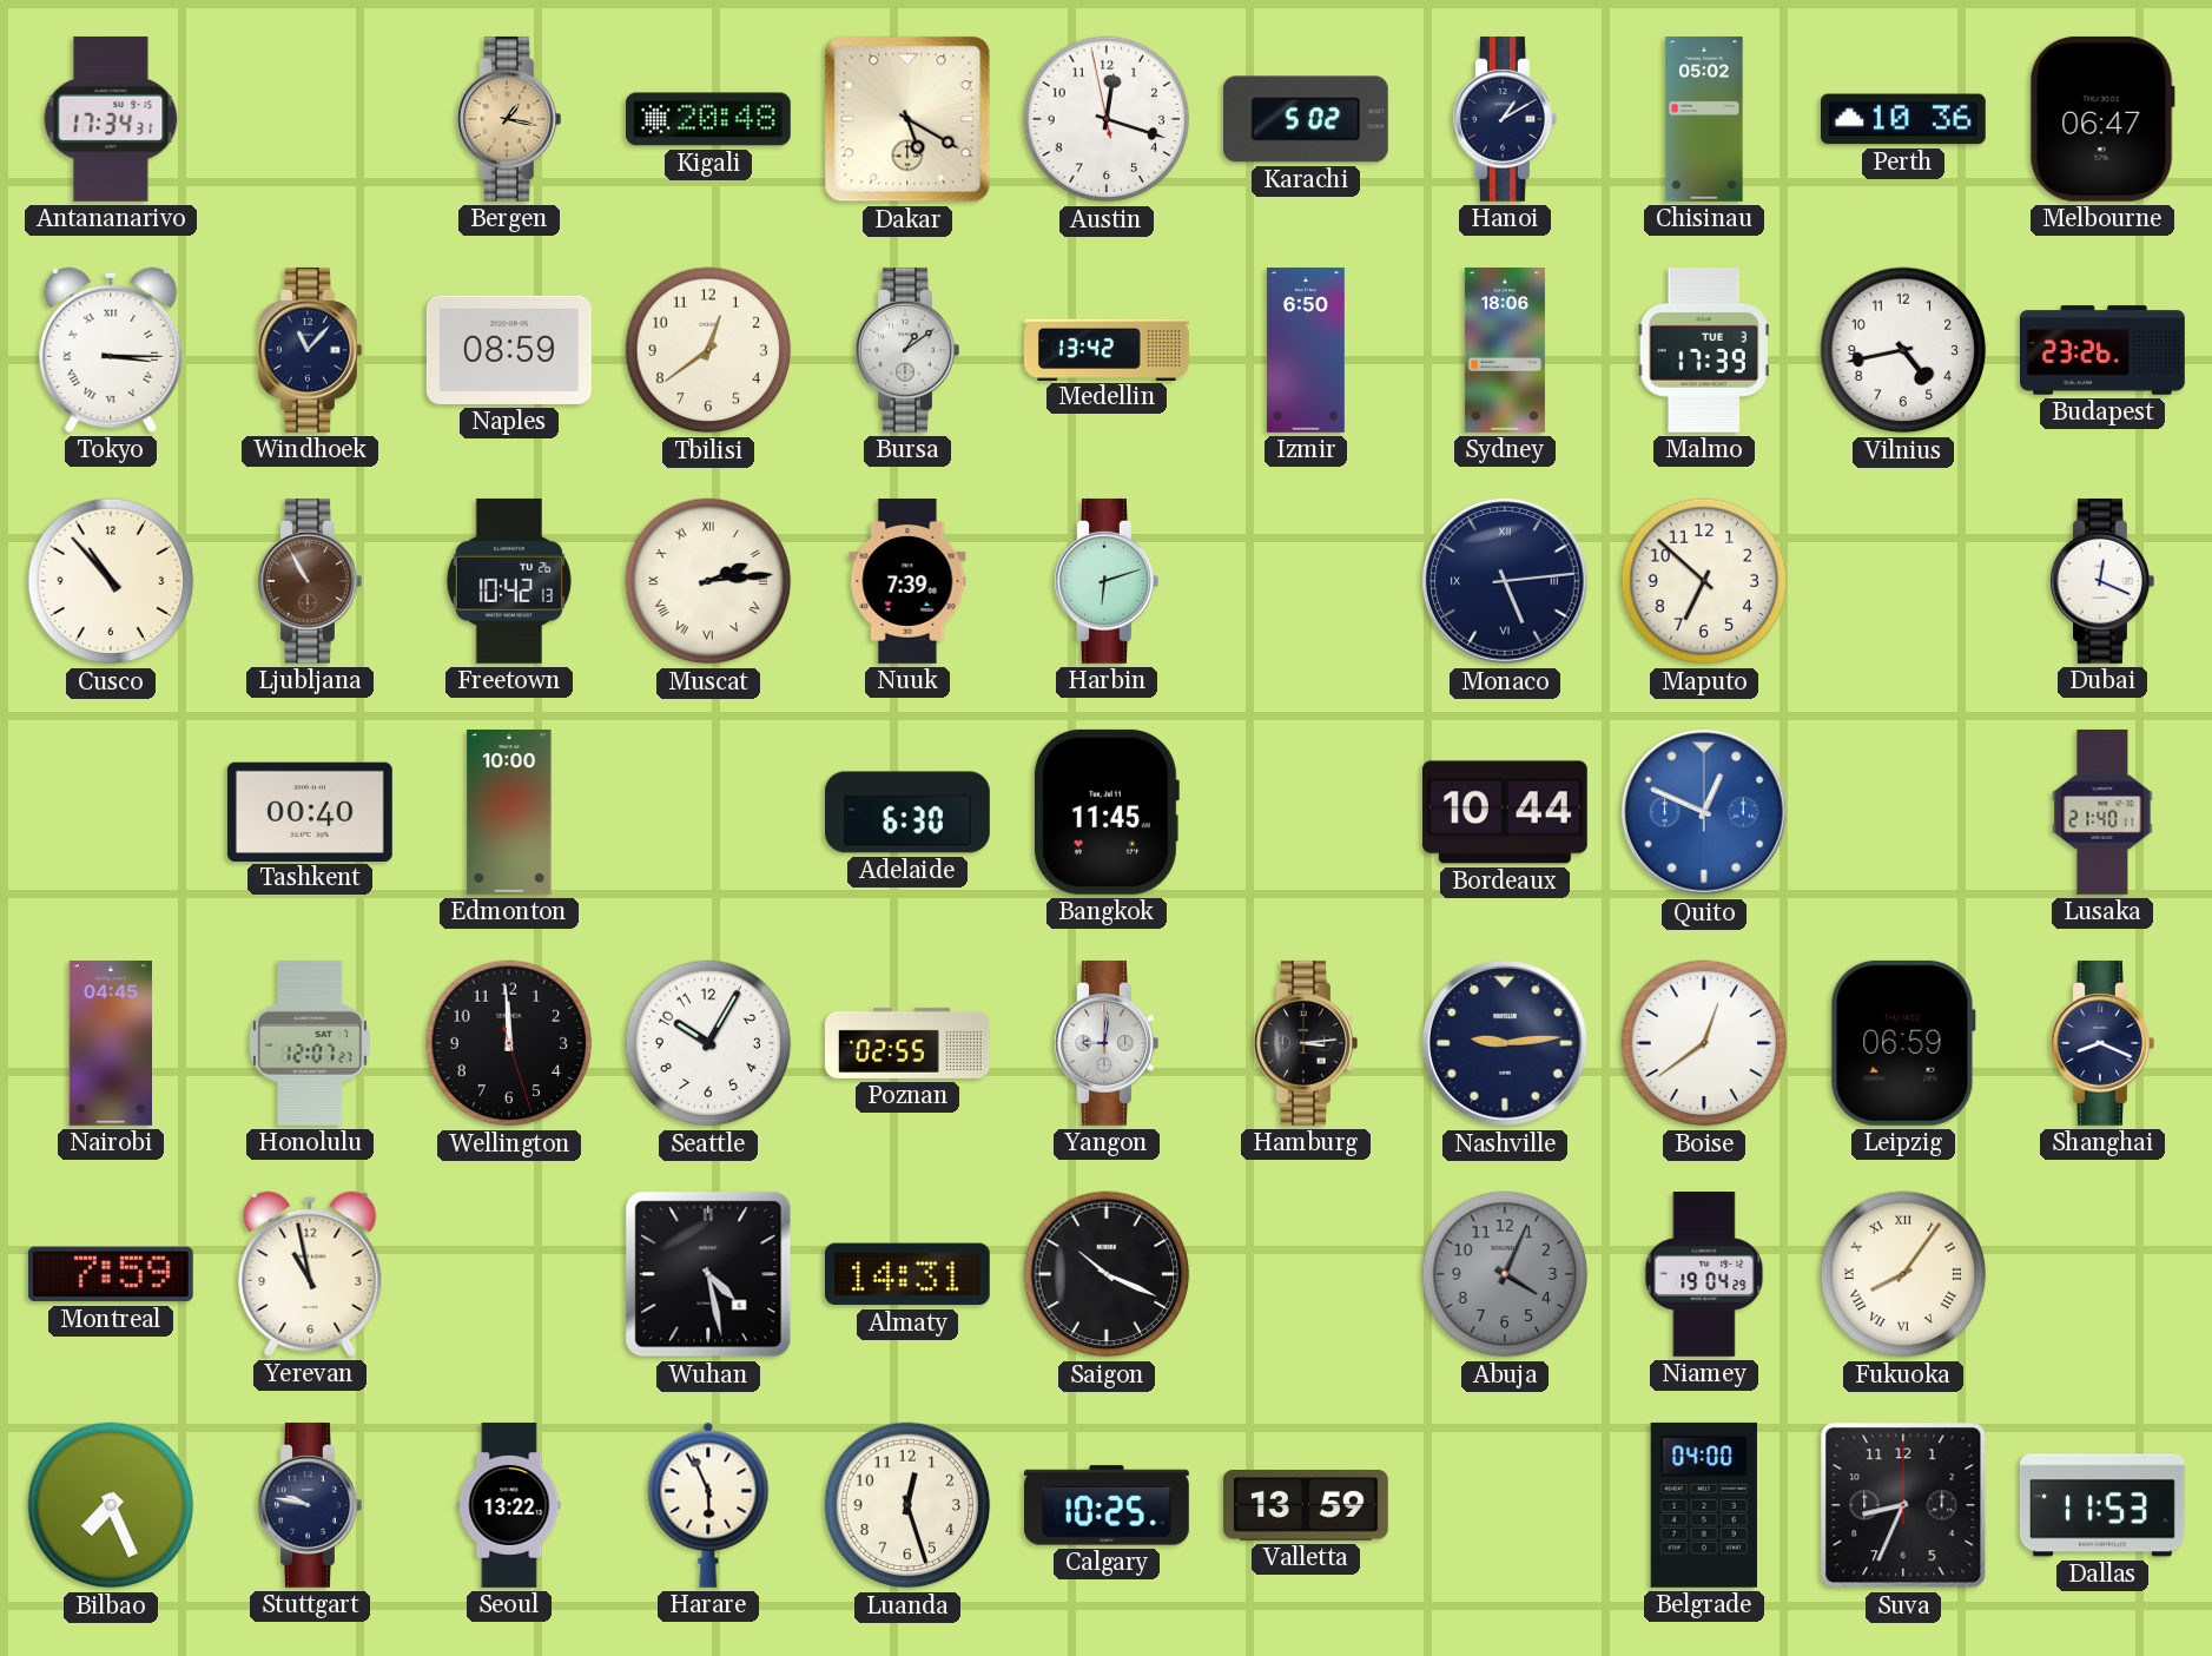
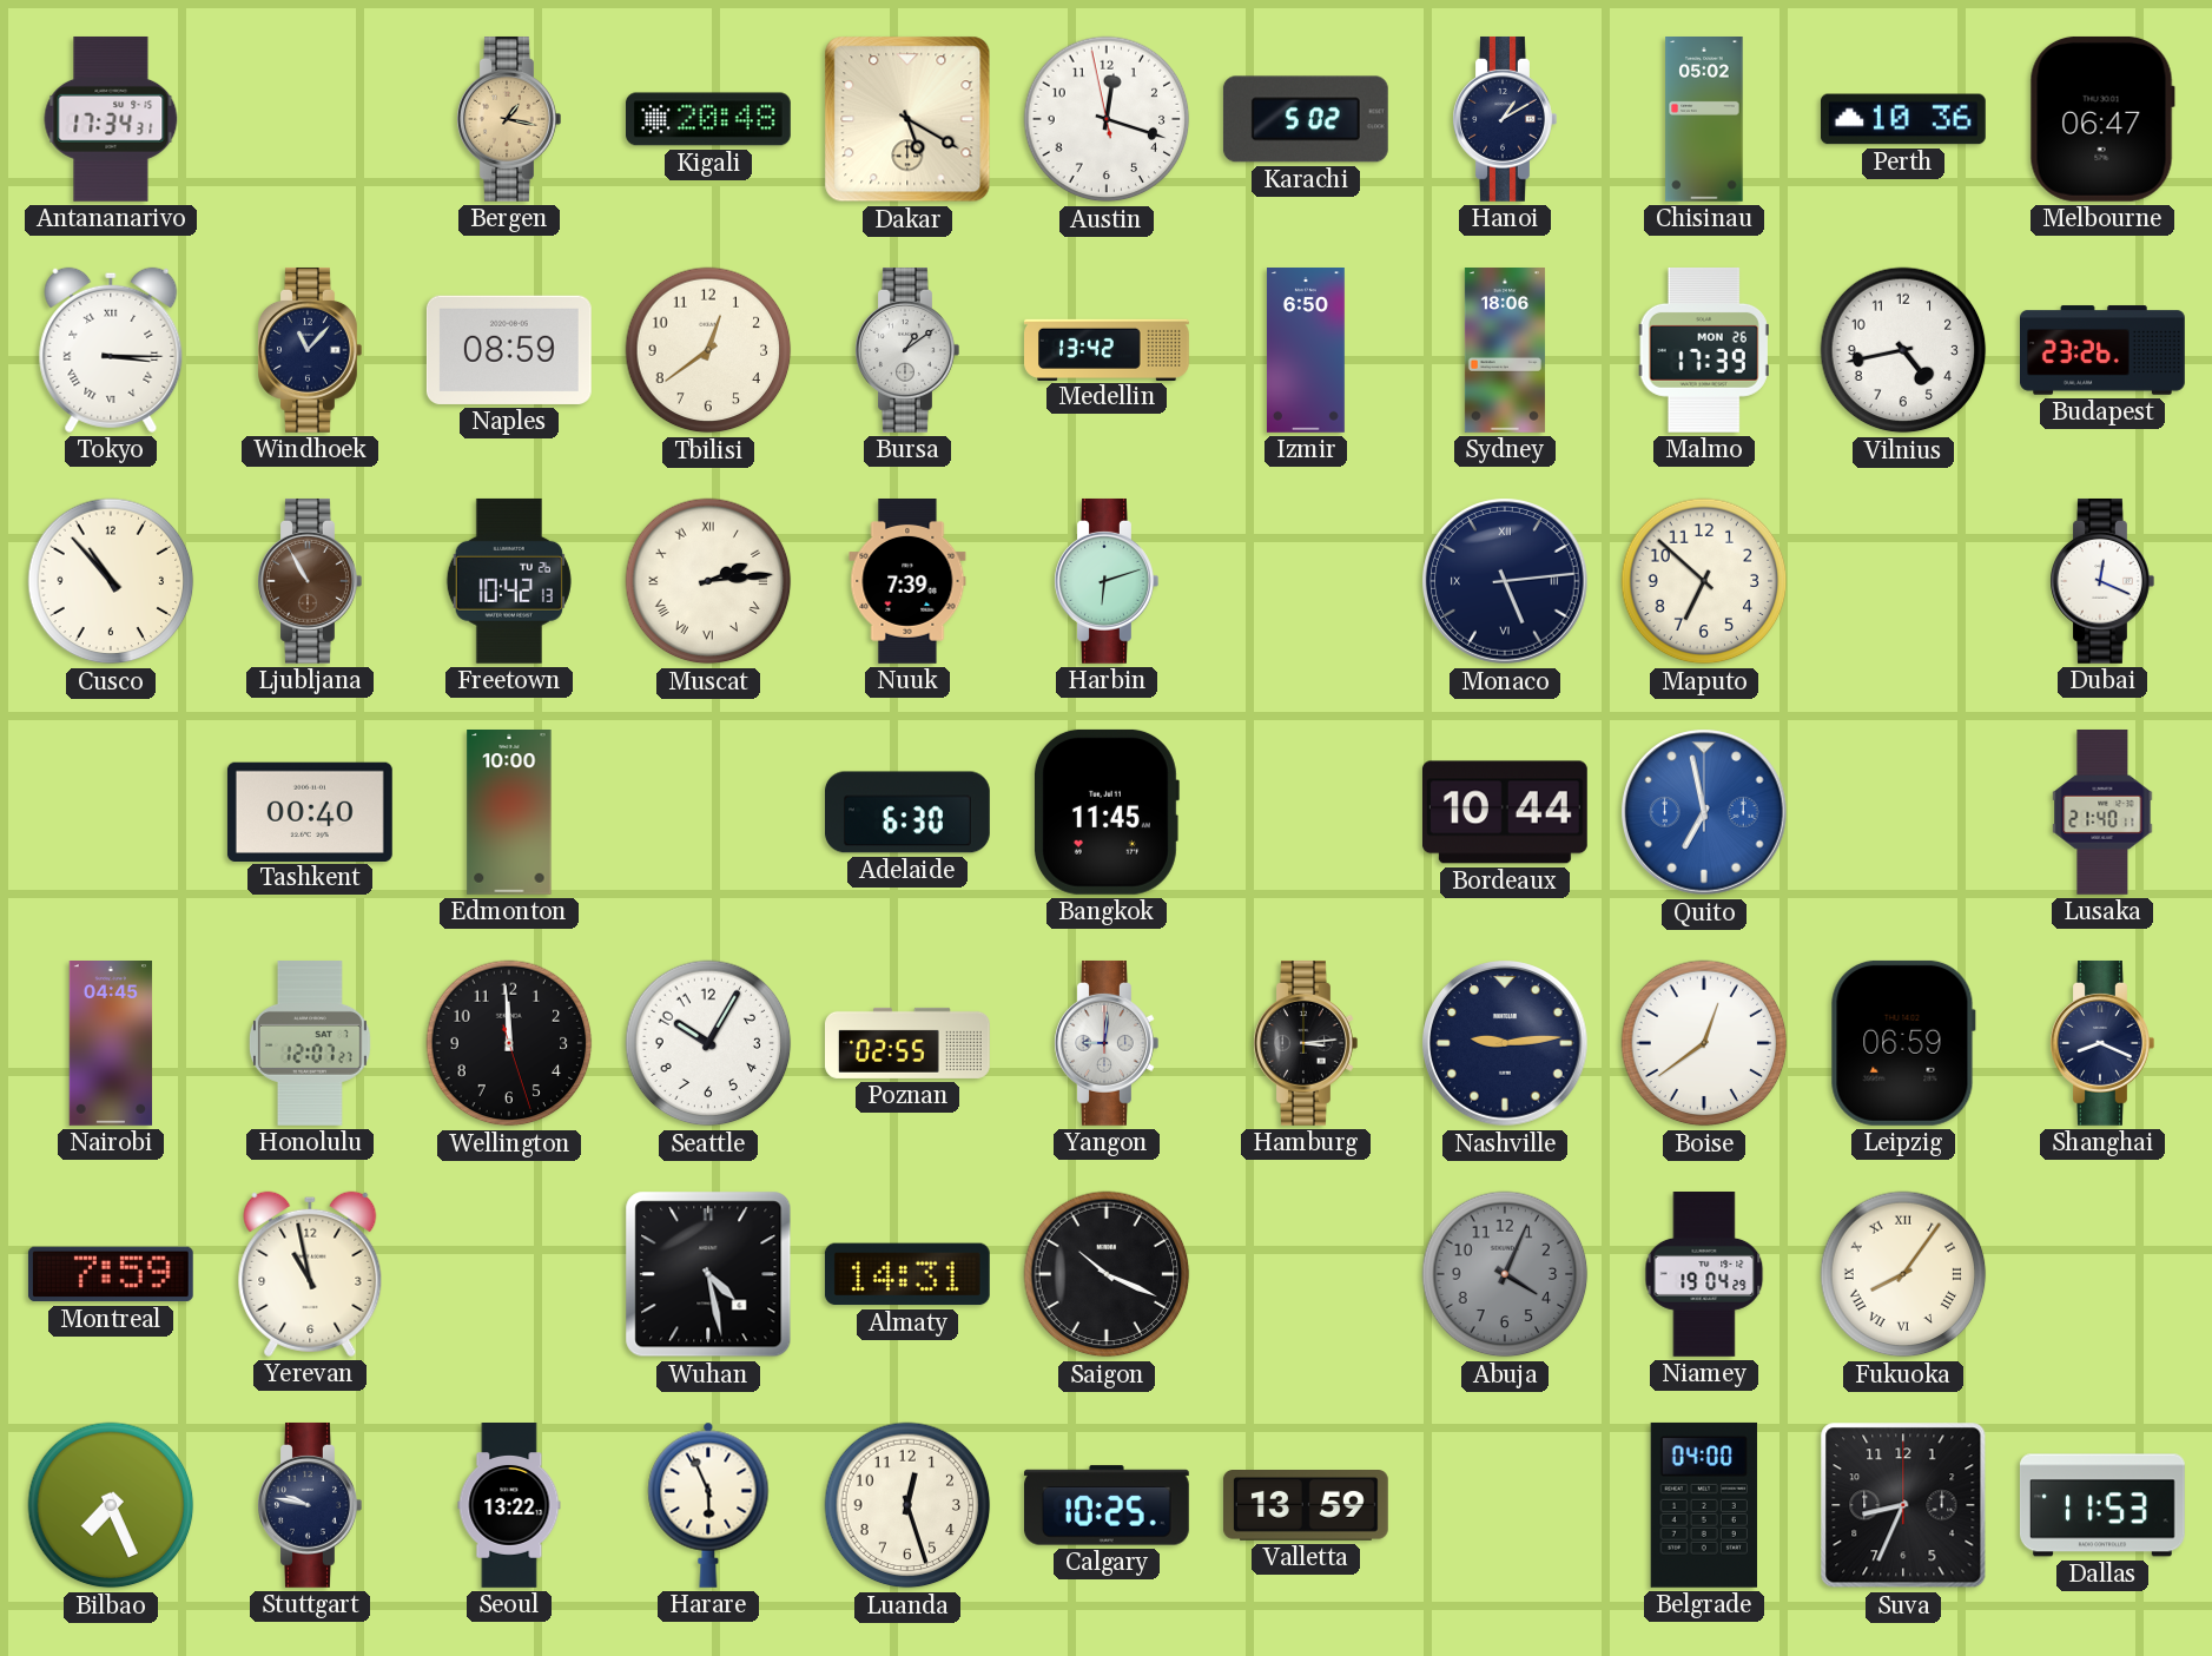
Malmo date: TUE 3 -> MON 26 (1704, 350)
Quito: 12:49 -> 6:58 (1704, 812)
